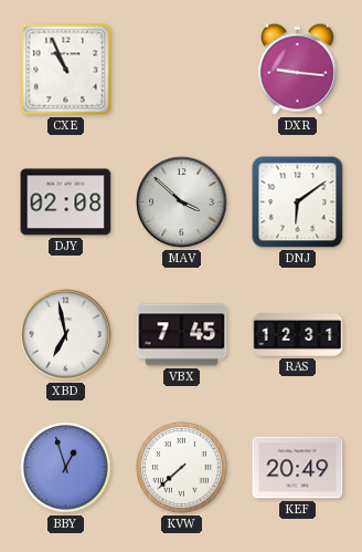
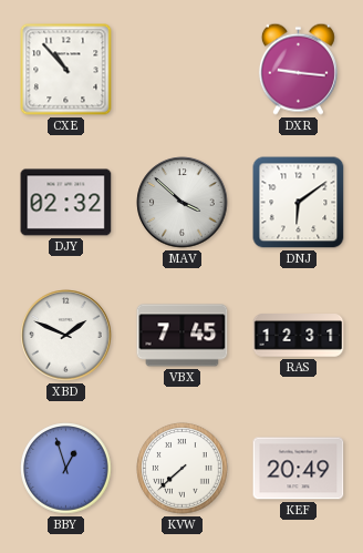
CXE: 10:56 -> 10:53 (66, 70)
DJY: 02:08 -> 02:32 (66, 203)
XBD: 6:58 -> 1:49 (66, 336)
